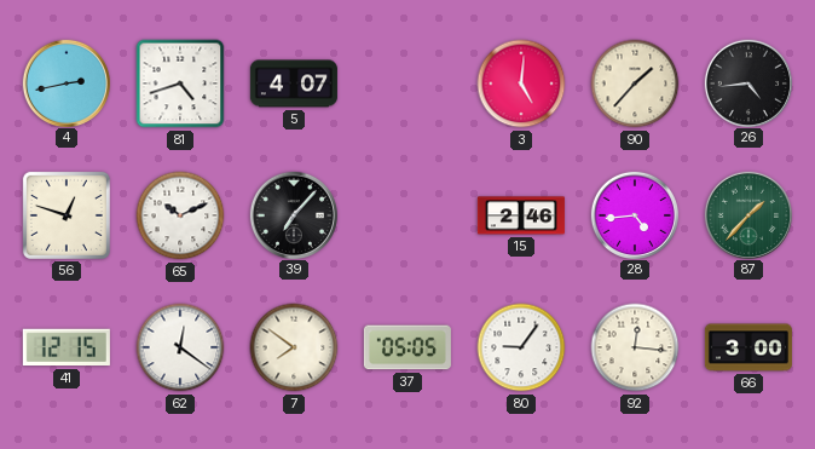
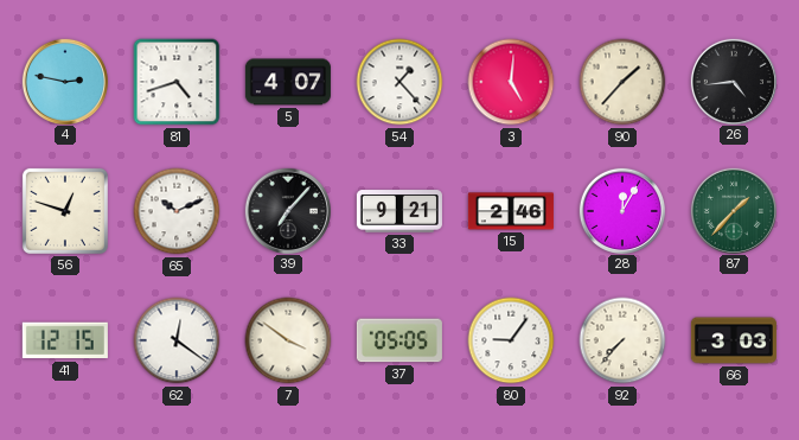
4: 2:43 -> 2:47 (64, 81)
54: none -> 1:23 (399, 82)
33: none -> 9:21 (399, 211)
28: 4:44 -> 12:05 (621, 210)
7: 7:51 -> 3:51 (288, 340)
92: 12:16 -> 7:37 (622, 340)
66: 3:00 -> 3:03 (734, 340)
